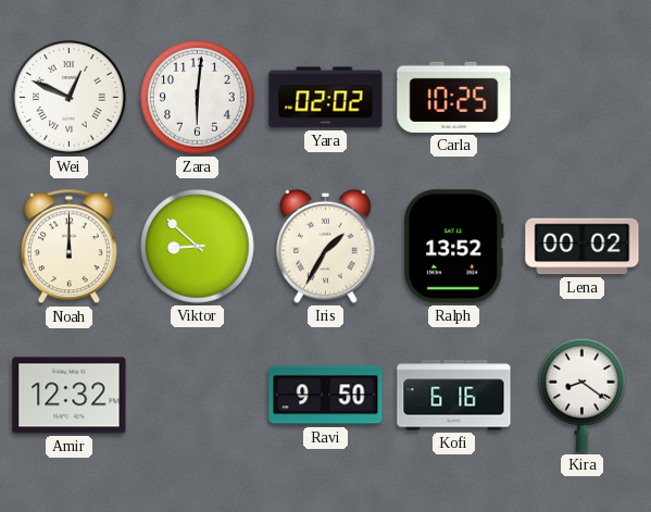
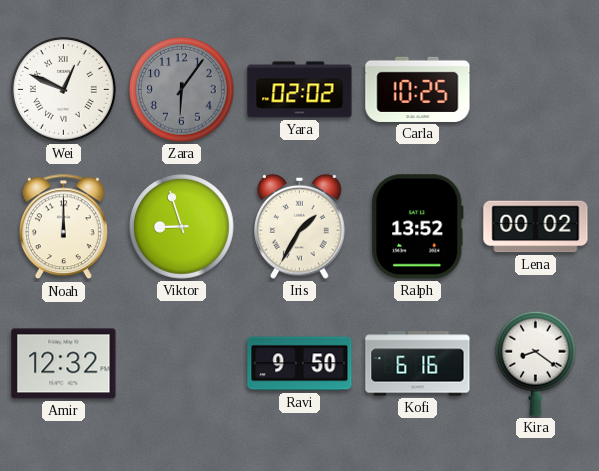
Zara: 6:01 -> 6:06 (182, 90)
Zara dial: white -> grey (182, 90)
Viktor: 8:52 -> 8:57 (182, 227)
